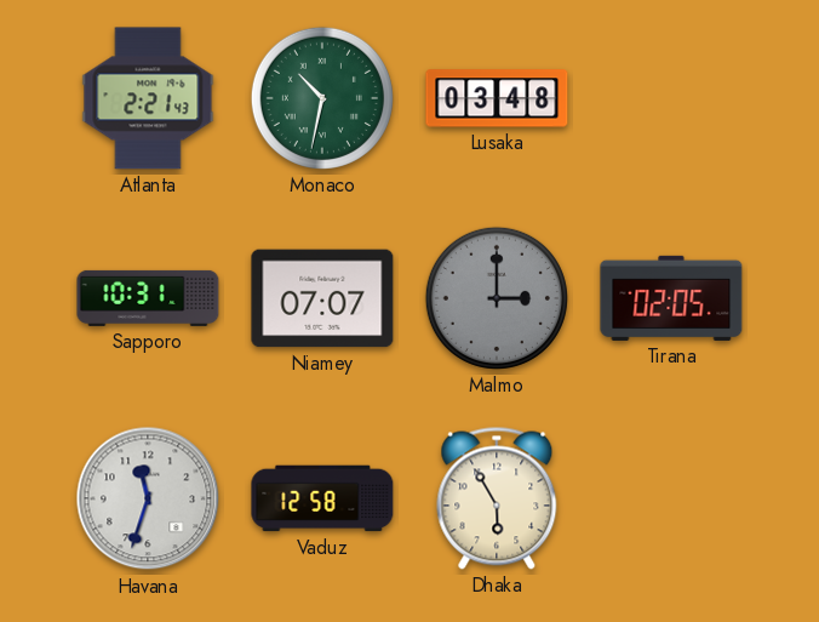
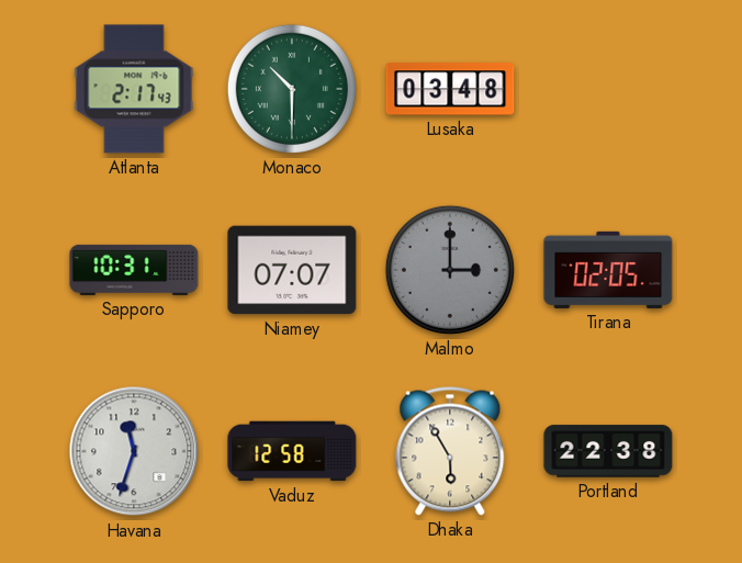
Atlanta: 2:21 -> 2:17 (134, 89)
Monaco: 10:32 -> 10:30 (292, 89)
Portland: none -> 22:38 (608, 451)
